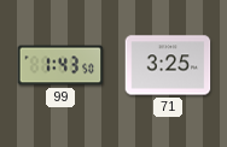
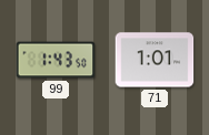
71: 3:25 -> 1:01 (155, 60)
